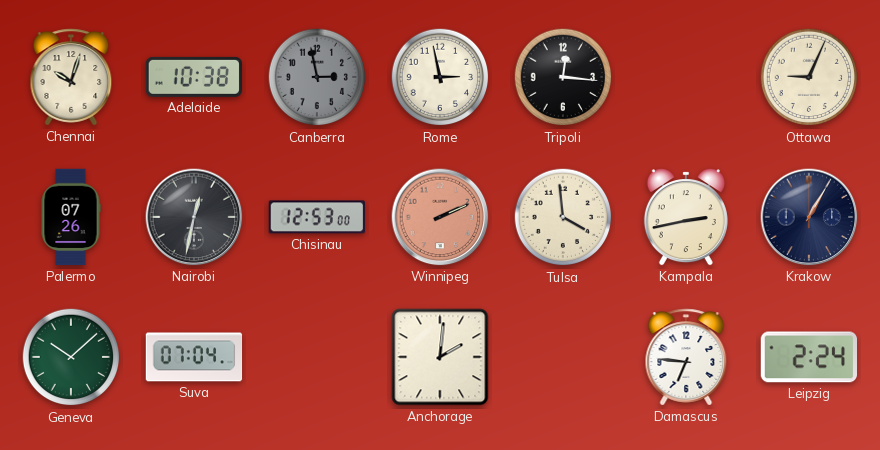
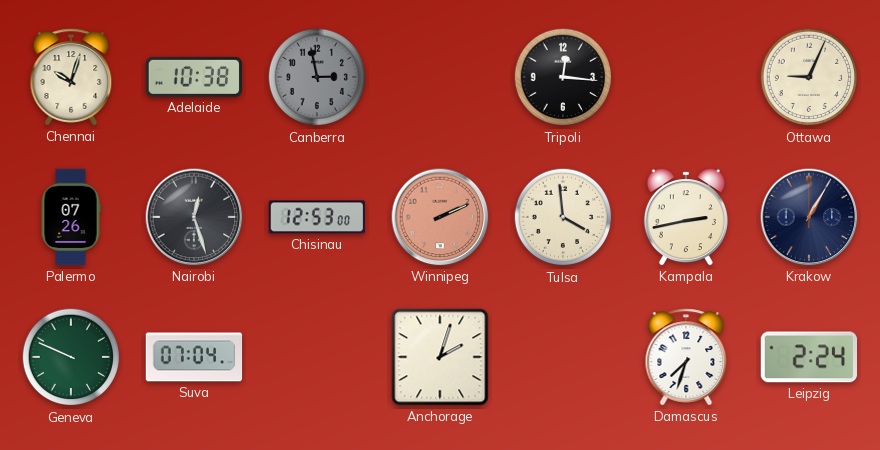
Rome: 2:58 -> none (440, 77)
Nairobi: 12:32 -> 12:27 (194, 217)
Geneva: 10:08 -> 9:49 (71, 357)
Anchorage: 2:01 -> 2:03 (440, 357)
Damascus: 6:46 -> 7:33 (686, 357)
